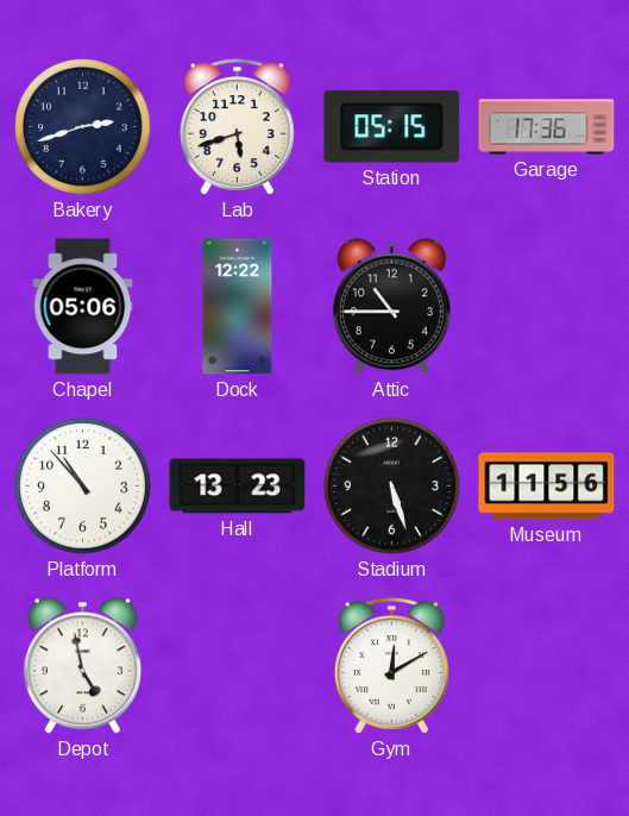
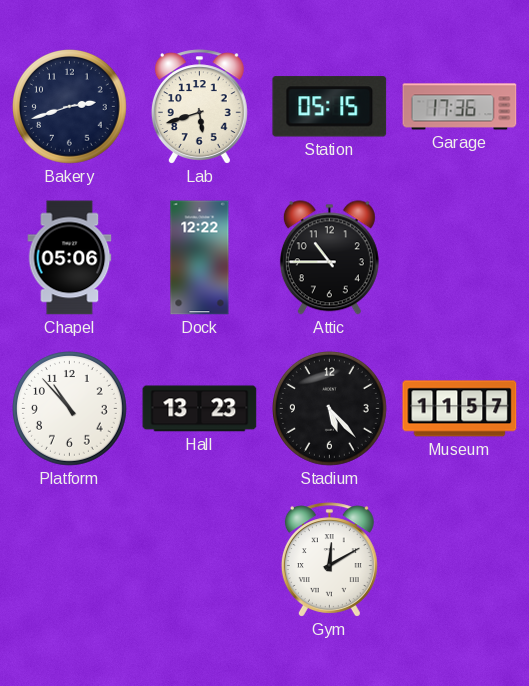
Stadium: 5:27 -> 5:23 (330, 409)
Museum: 11:56 -> 11:57 (460, 409)
Depot: 4:58 -> none (82, 666)
